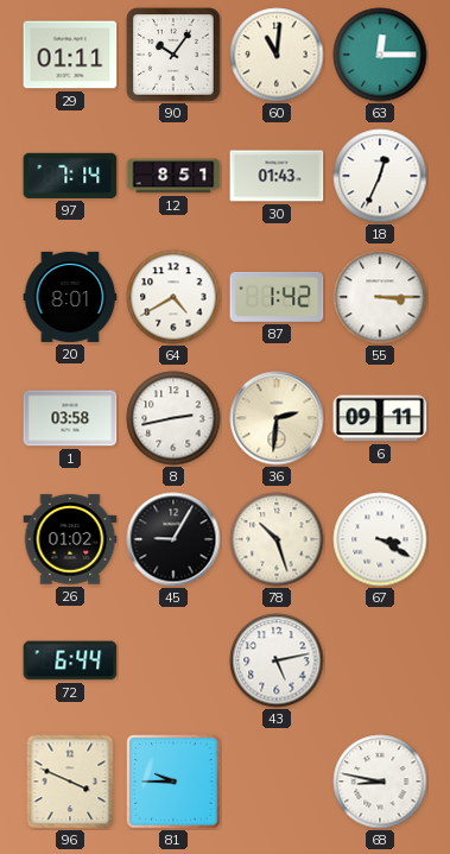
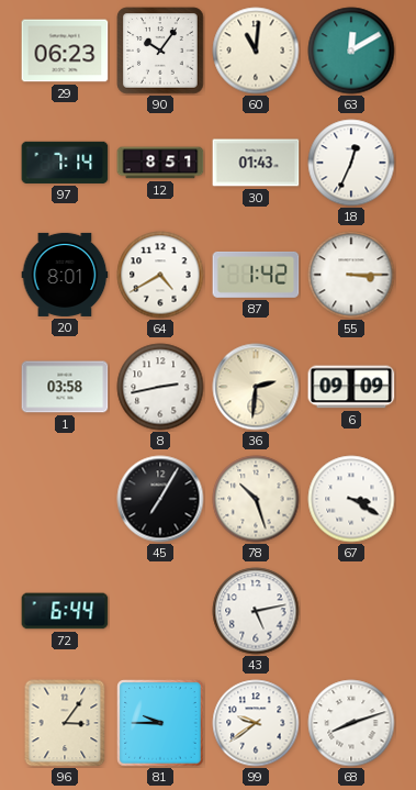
29: 01:11 -> 06:23 (65, 51)
63: 12:15 -> 12:10 (351, 51)
6: 09:11 -> 09:09 (351, 387)
26: 01:02 -> none (70, 539)
45: 9:05 -> 7:05 (160, 499)
96: 3:49 -> 3:06 (65, 723)
99: none -> 9:39 (256, 723)
68: 8:47 -> 8:12 (351, 723)
